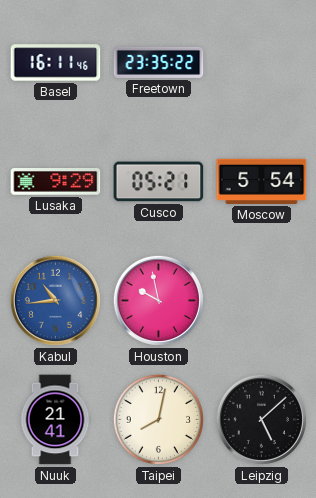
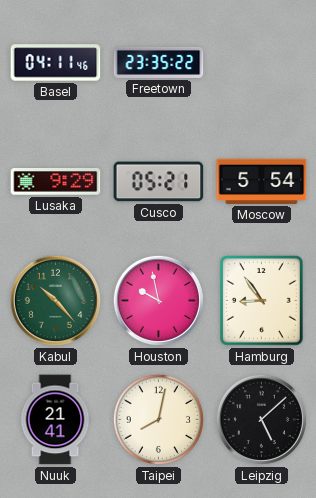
Basel: 16:11 -> 04:11 (56, 63)
Kabul: 10:44 -> 10:23 (55, 300)
Kabul dial: blue -> green (55, 300)
Hamburg: none -> 8:54 (262, 301)
